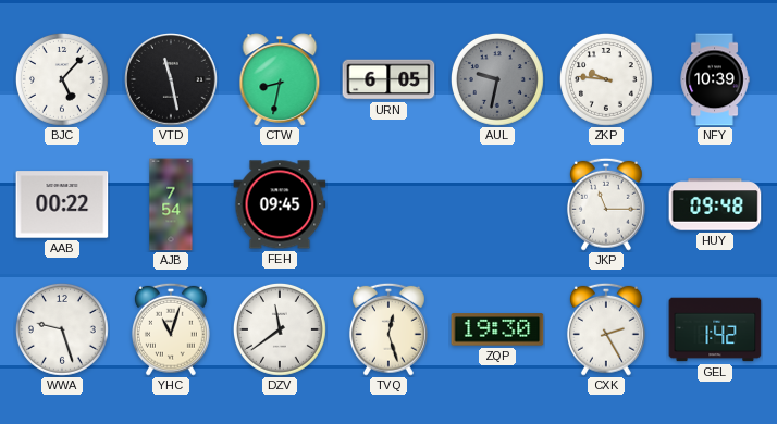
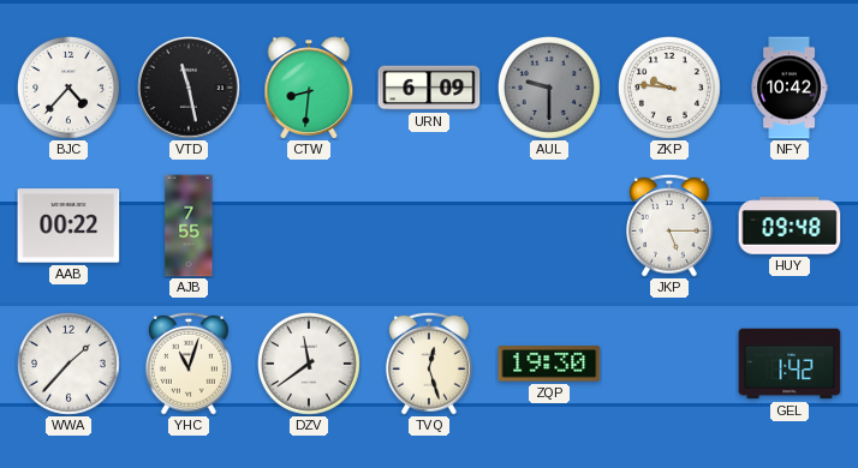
BJC: 5:07 -> 4:37 (68, 88)
CTW: 8:32 -> 8:31 (309, 88)
URN: 6:05 -> 6:09 (429, 88)
AUL: 9:32 -> 9:30 (549, 88)
NFY: 10:39 -> 10:42 (790, 88)
AJB: 7:54 -> 7:55 (189, 226)
FEH: 09:45 -> none (280, 204)
JKP: 11:15 -> 5:15 (669, 226)
WWA: 9:27 -> 1:37 (68, 364)
CXK: 2:25 -> none (606, 329)
